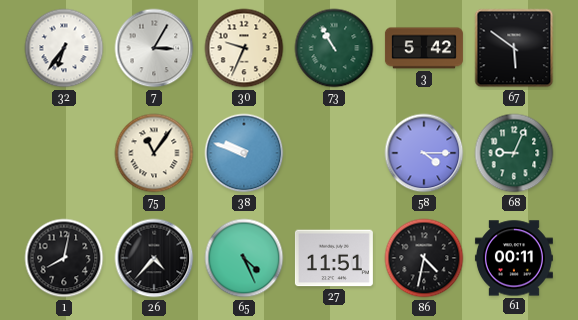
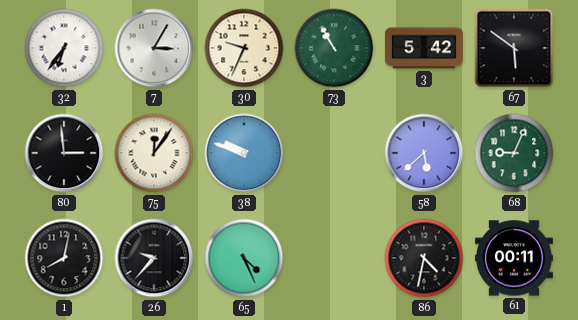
80: none -> 2:59 (64, 153)
75: 11:06 -> 12:06 (154, 153)
58: 4:15 -> 5:38 (424, 153)
26: 4:37 -> 9:37 (154, 258)
27: 11:51 -> none (334, 258)
